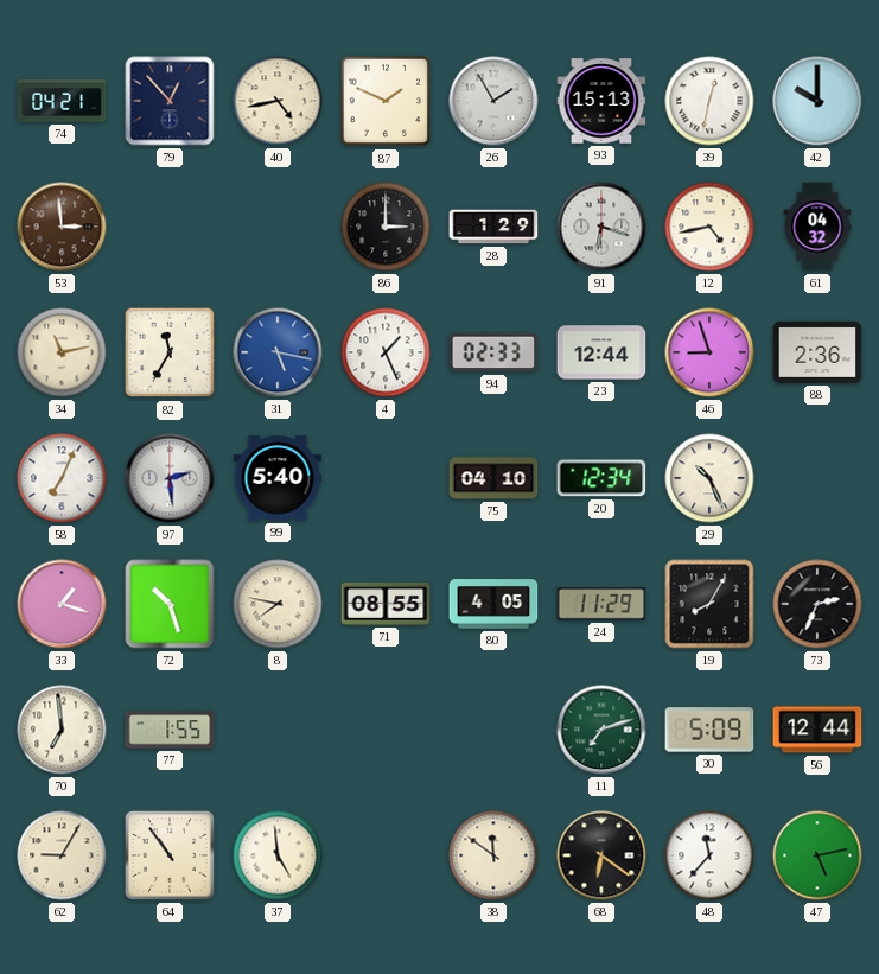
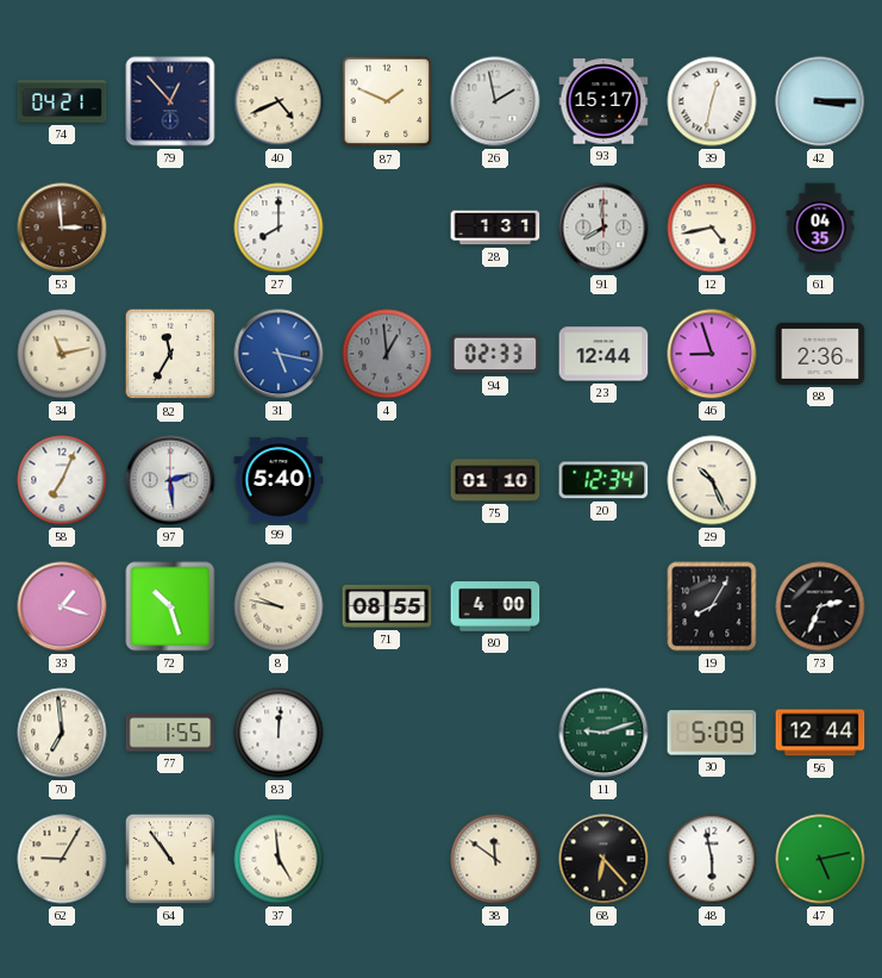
40: 4:43 -> 4:41 (279, 101)
26: 1:55 -> 1:58 (495, 101)
93: 15:13 -> 15:17 (603, 101)
42: 10:00 -> 3:15 (820, 101)
27: none -> 8:00 (279, 228)
86: 3:00 -> none (386, 227)
28: 1:29 -> 1:31 (495, 228)
91: 6:18 -> 7:59 (603, 228)
61: 04:32 -> 04:35 (820, 228)
4: 1:26 -> 12:59 (387, 354)
4 dial: white -> grey (387, 354)
75: 04:10 -> 01:10 (495, 480)
8: 7:47 -> 9:47 (279, 606)
80: 4:05 -> 4:00 (495, 606)
24: 11:29 -> none (601, 604)
83: none -> 12:01 (279, 733)
11: 7:12 -> 9:12 (603, 733)
68: 6:21 -> 6:23 (603, 859)
48: 11:37 -> 5:58 (712, 859)
